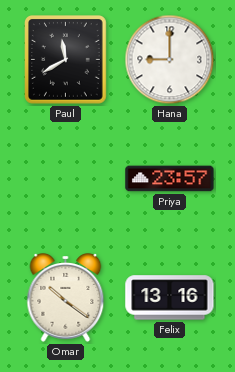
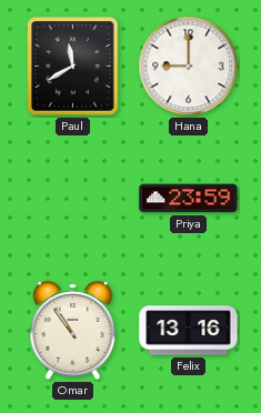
Priya: 23:57 -> 23:59 (189, 199)
Omar: 10:21 -> 10:54 (73, 331)
